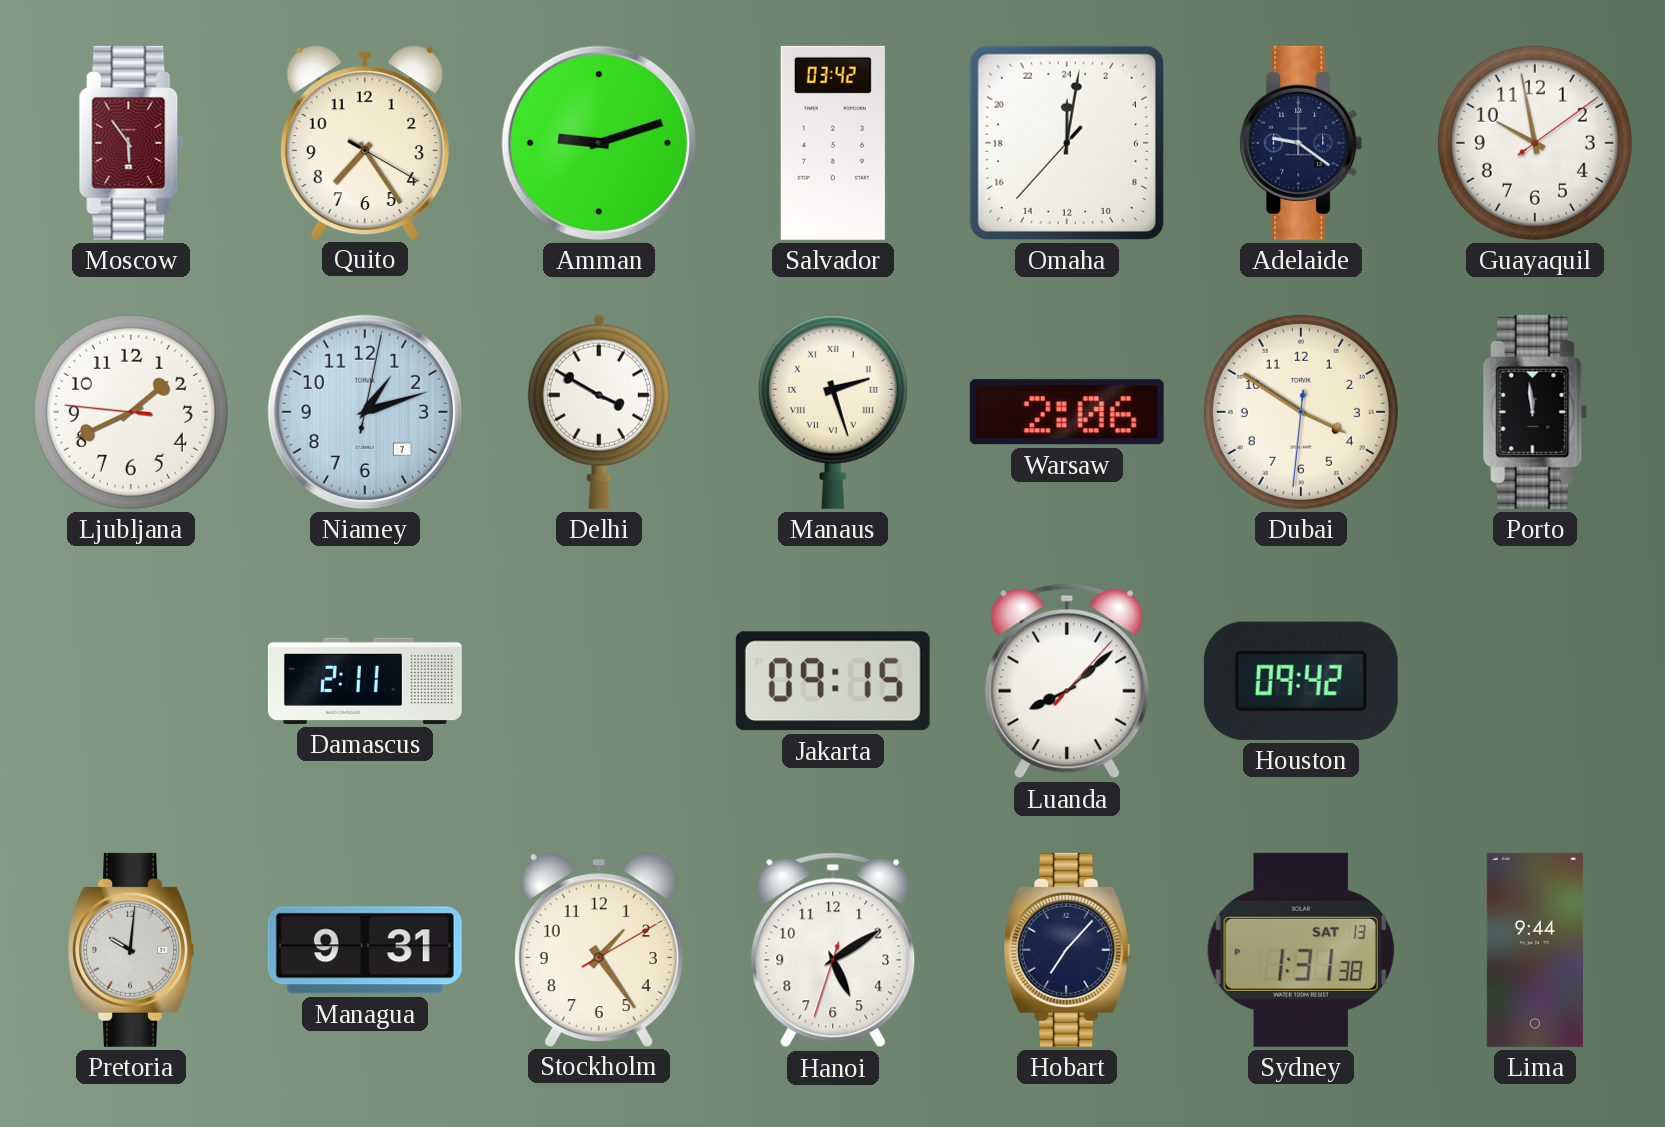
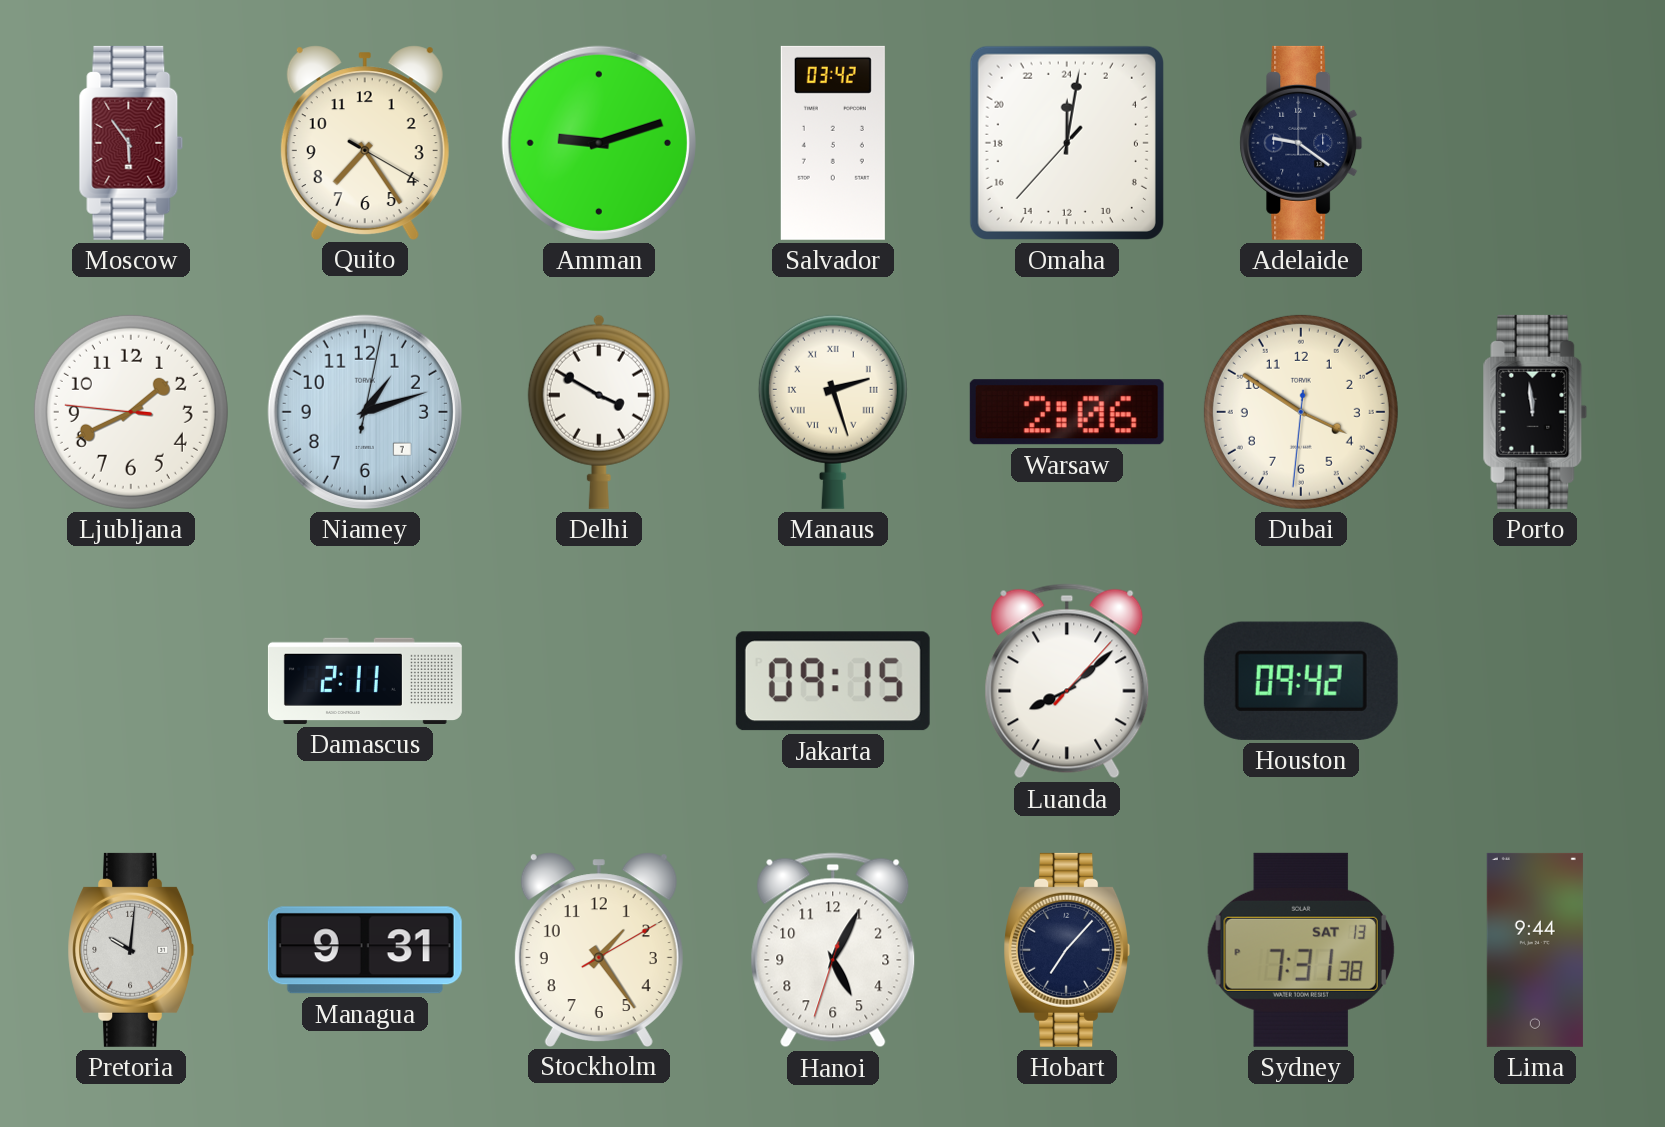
Guayaquil: 9:58 -> none (1535, 143)
Hanoi: 5:09 -> 5:04 (833, 950)
Sydney: 1:31 -> 7:31 (1301, 950)
